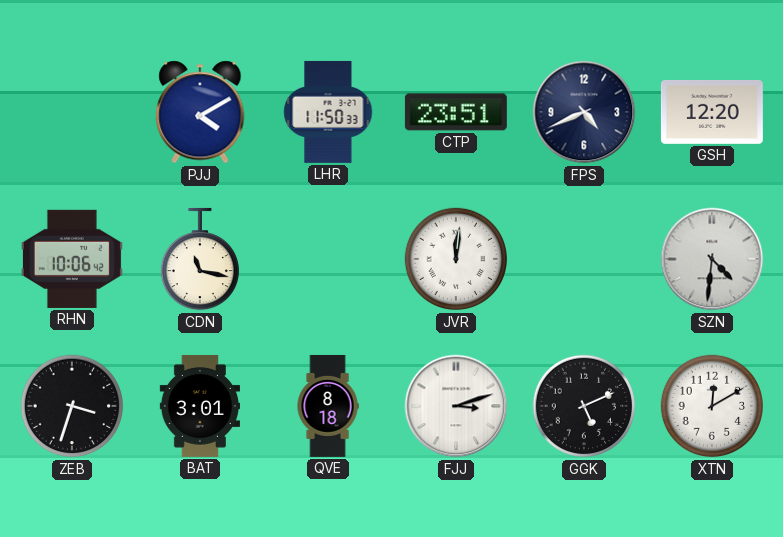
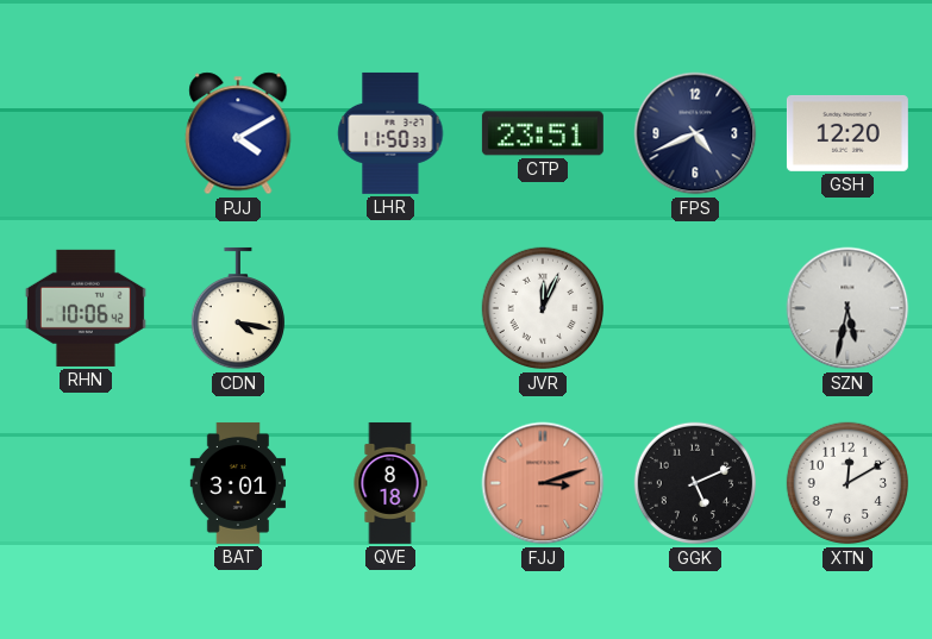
CDN: 11:17 -> 4:17 (237, 308)
JVR: 12:01 -> 12:04 (543, 308)
SZN: 4:31 -> 5:32 (847, 308)
ZEB: 3:33 -> none (72, 406)
FJJ dial: white -> salmon (543, 483)
